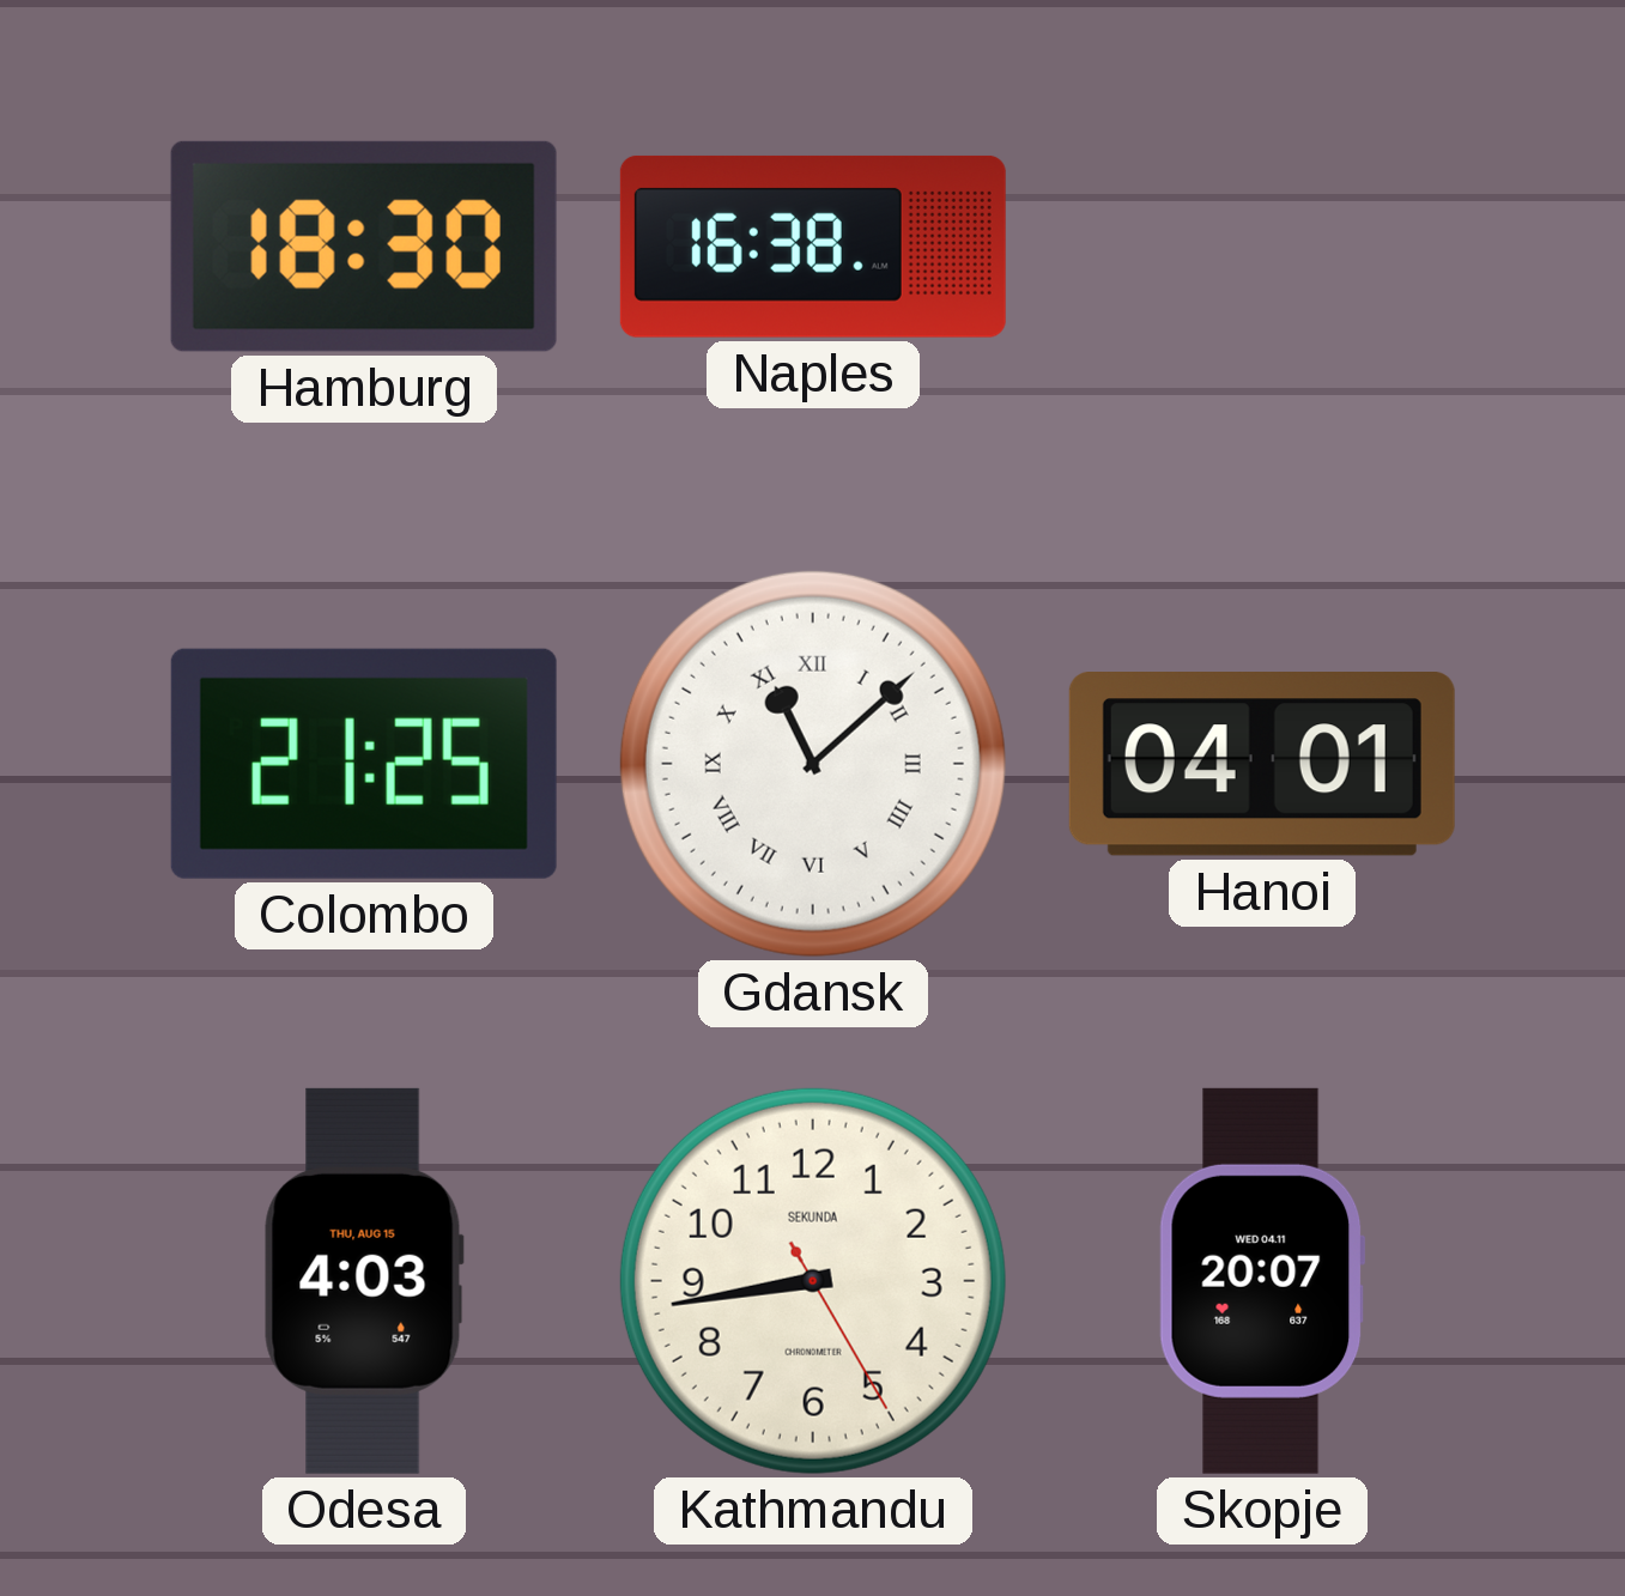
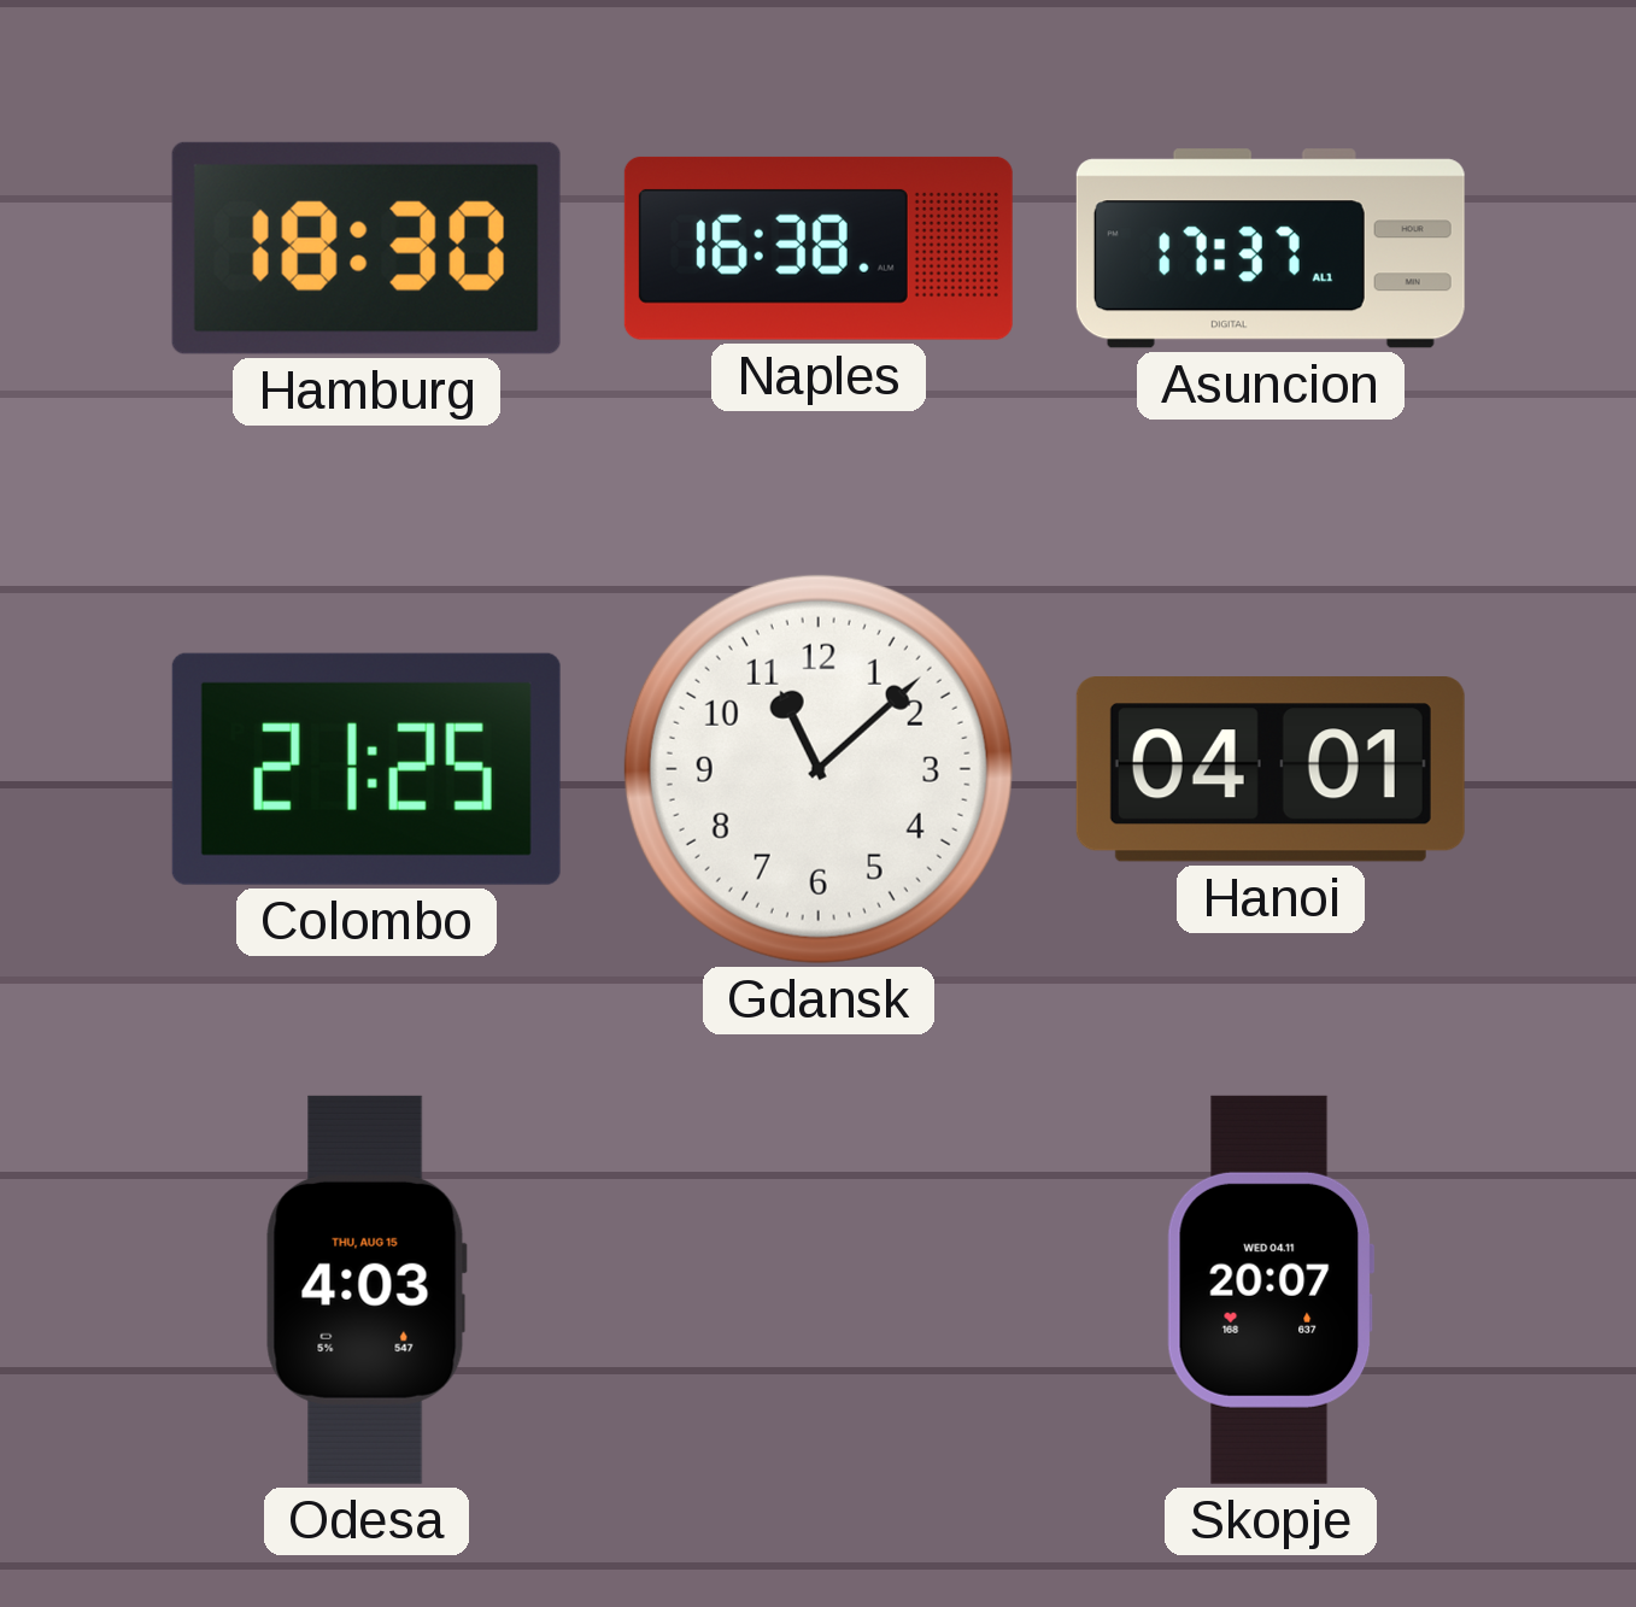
Asuncion: none -> 17:37 (1271, 248)
Gdansk numerals: Roman -> Arabic (819, 769)
Kathmandu: 8:43 -> none (813, 1281)
